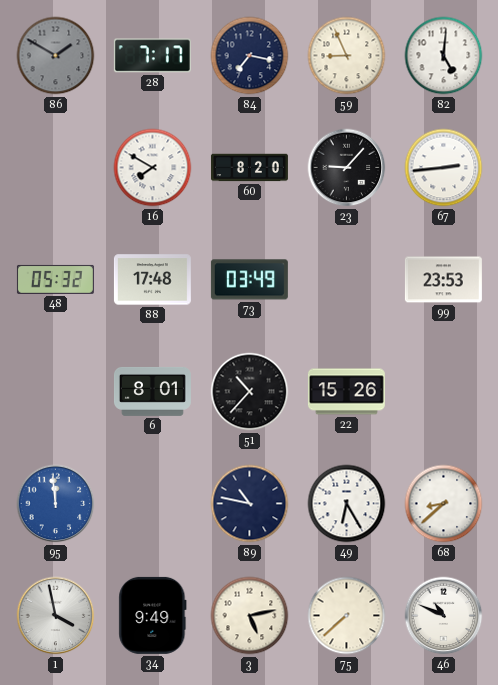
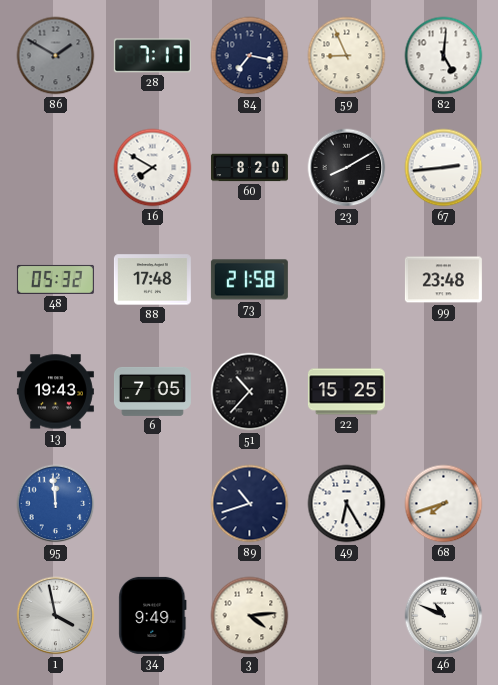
23: 9:07 -> 8:10 (347, 168)
73: 03:49 -> 21:58 (249, 280)
99: 23:53 -> 23:48 (443, 280)
13: none -> 19:43 (55, 392)
6: 8:01 -> 7:05 (152, 391)
22: 15:26 -> 15:25 (346, 392)
89: 10:47 -> 10:42 (250, 504)
68: 8:38 -> 7:42 (444, 504)
3: 5:13 -> 4:14 (250, 616)
75: 7:38 -> none (347, 616)
